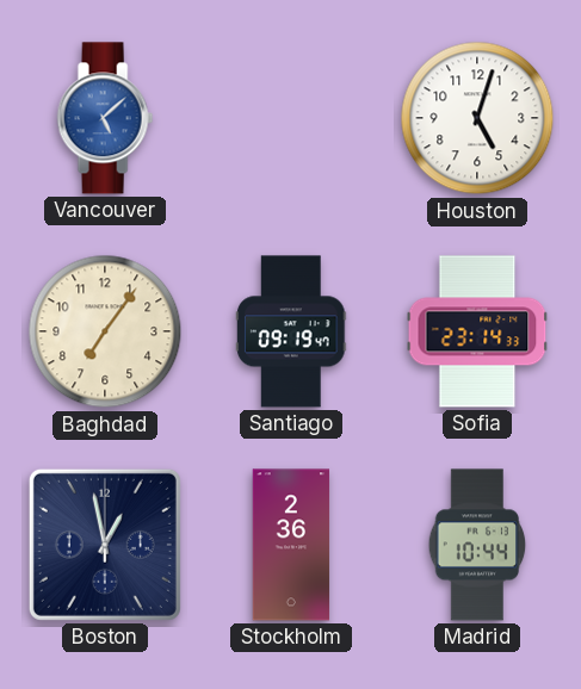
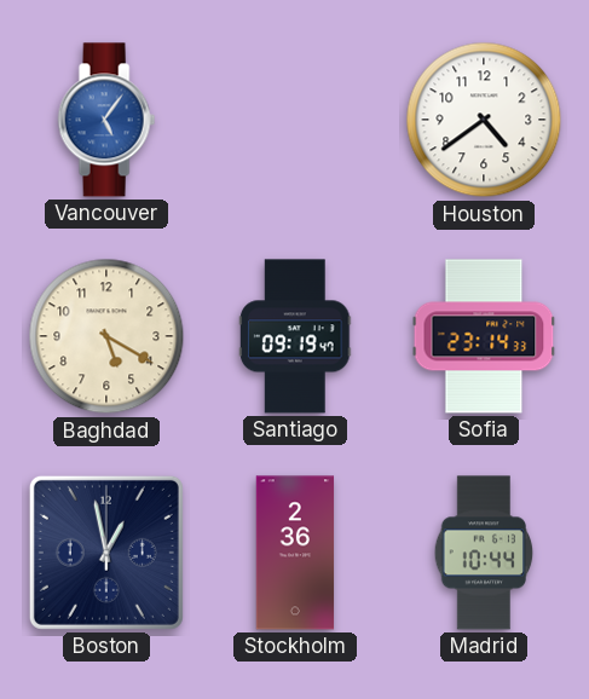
Vancouver: 5:08 -> 5:06 (106, 120)
Houston: 5:03 -> 4:39 (484, 120)
Baghdad: 7:06 -> 5:20 (106, 336)
